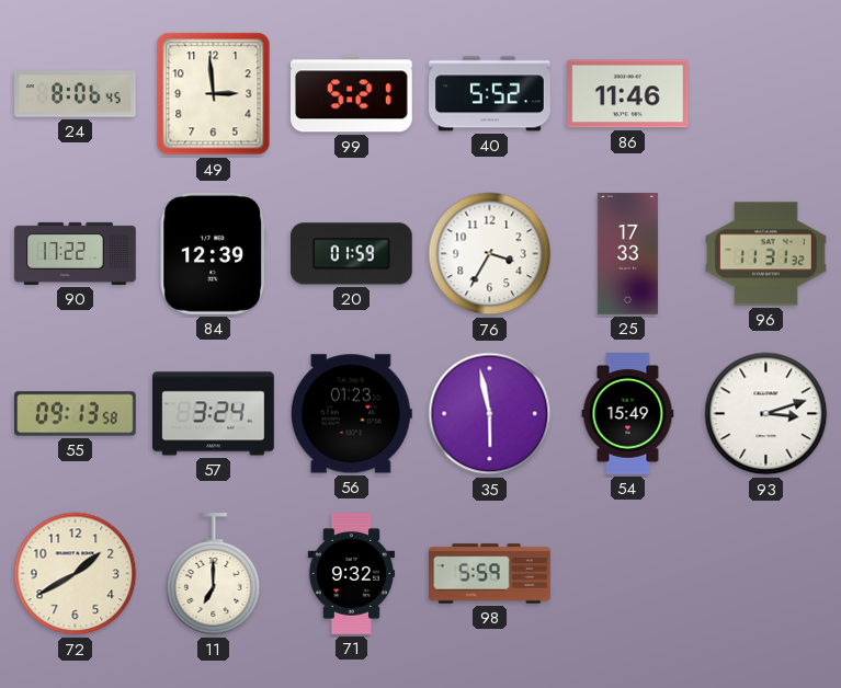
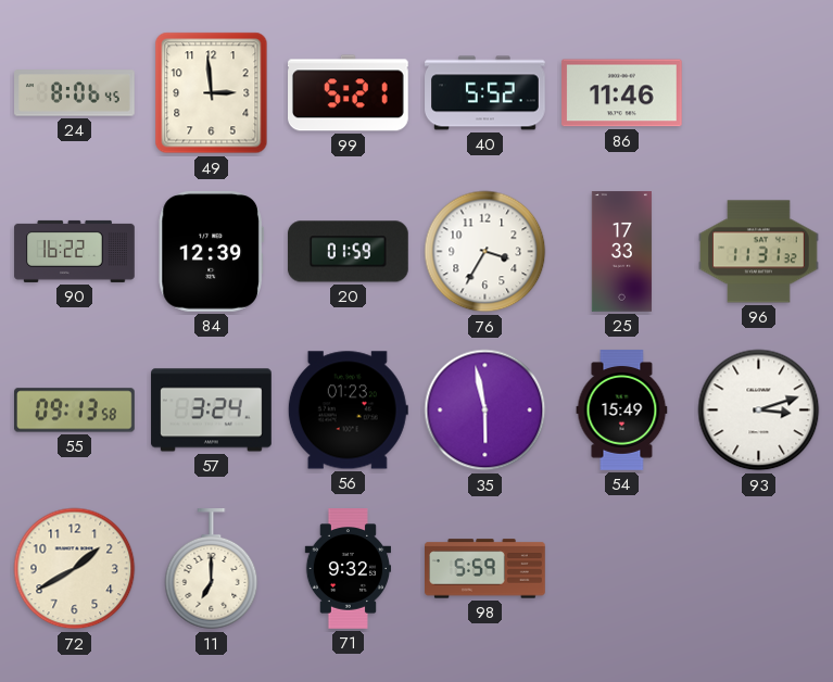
90: 17:22 -> 16:22 (75, 251)
